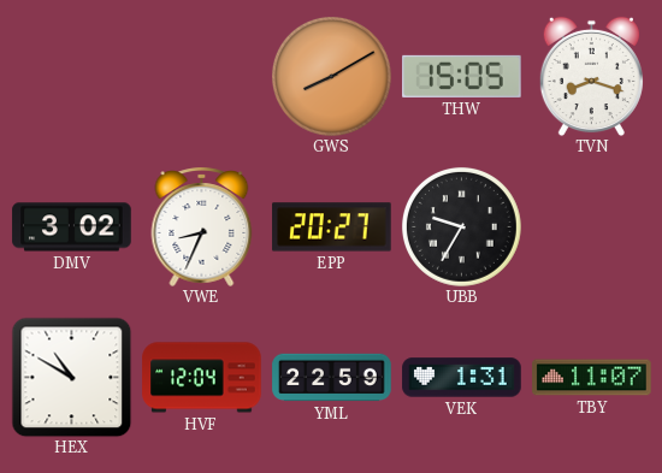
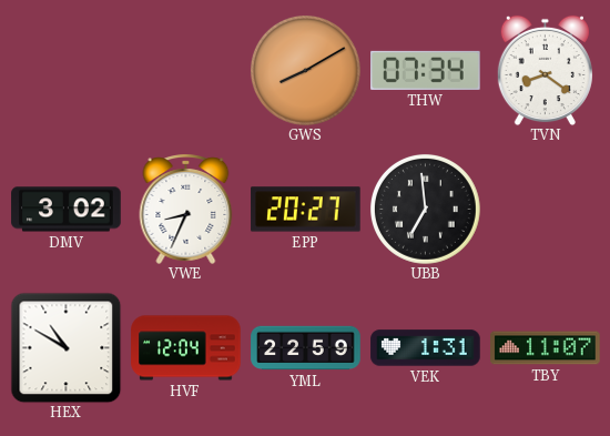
THW: 15:05 -> 07:34 (426, 70)
TVN: 8:18 -> 8:21 (545, 70)
UBB: 9:35 -> 6:59 (425, 209)
